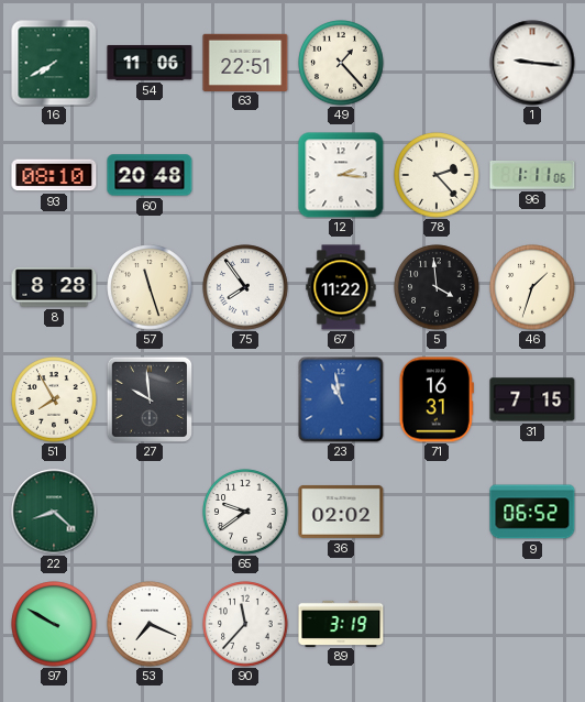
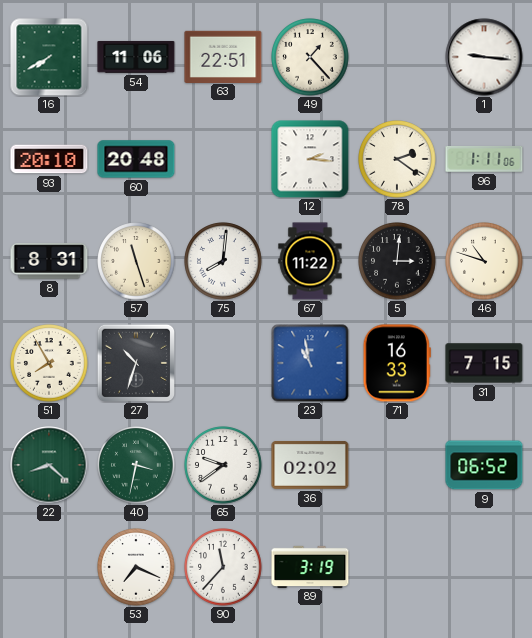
93: 08:10 -> 20:10 (49, 159)
78: 2:23 -> 2:21 (397, 159)
8: 8:28 -> 8:31 (49, 261)
75: 7:54 -> 8:01 (223, 261)
5: 3:59 -> 3:01 (397, 261)
46: 1:33 -> 10:48 (484, 261)
27: 9:59 -> 10:33 (135, 362)
71: 16:31 -> 16:33 (397, 363)
40: none -> 3:32 (136, 465)
97: 9:50 -> none (54, 624)
